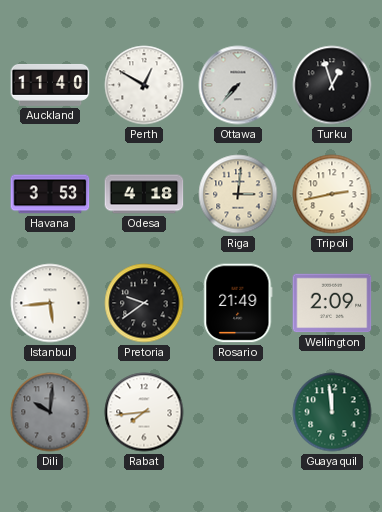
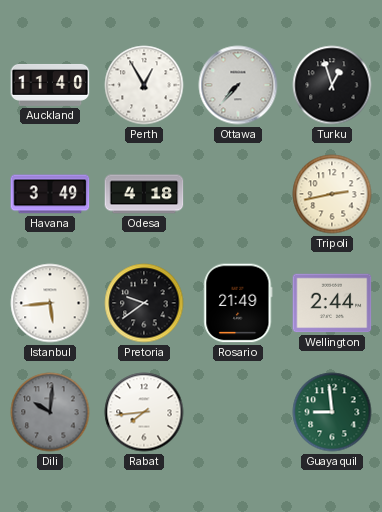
Perth: 12:50 -> 12:55 (144, 85)
Havana: 3:53 -> 3:49 (50, 194)
Riga: 3:01 -> none (238, 194)
Wellington: 2:09 -> 2:44 (332, 303)
Guayaquil: 11:59 -> 8:59 (332, 412)
